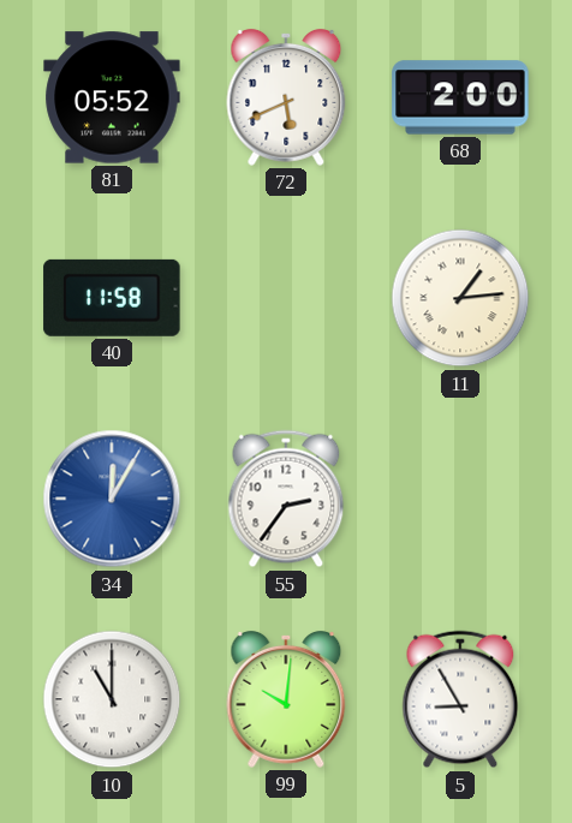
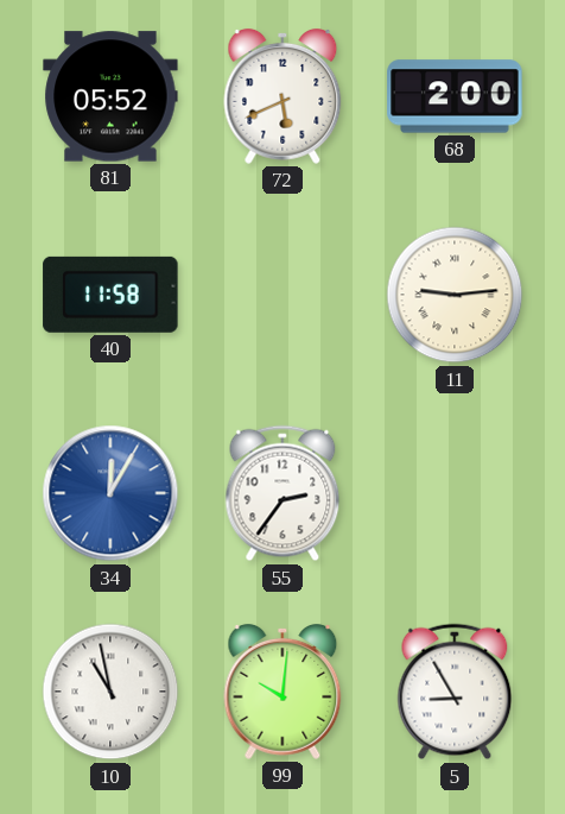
11: 1:14 -> 9:14 (455, 295)
10: 11:00 -> 10:58 (110, 692)
